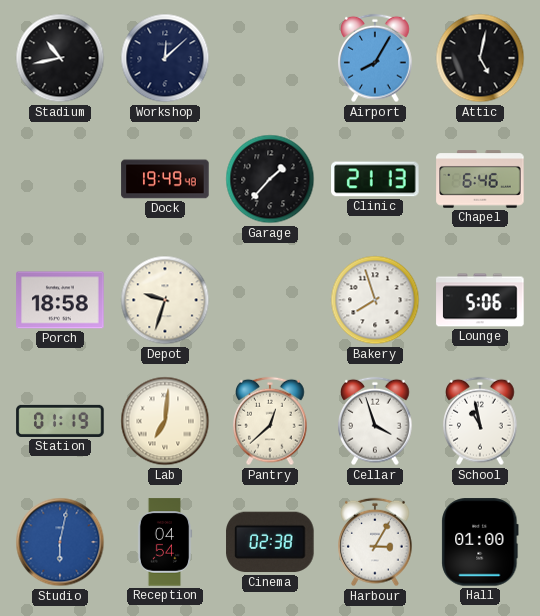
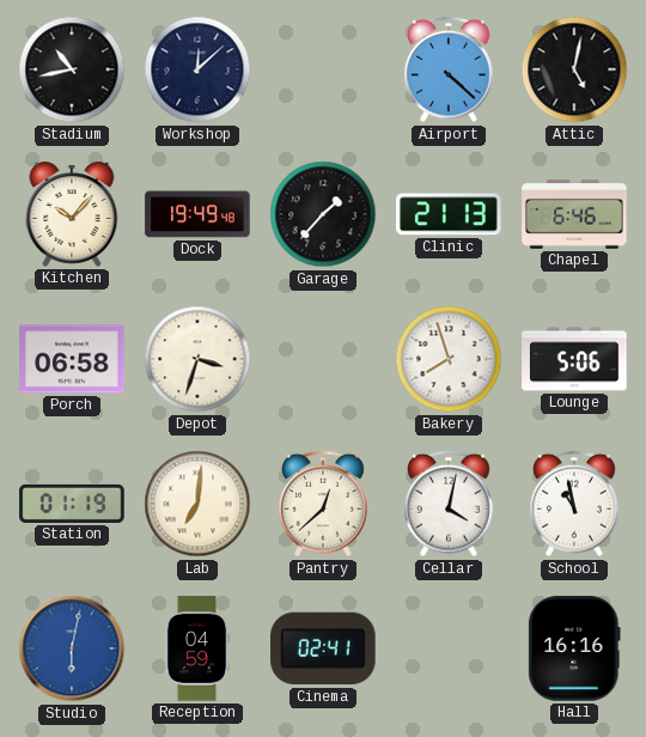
Airport: 8:05 -> 4:22 (449, 69)
Kitchen: none -> 10:07 (72, 215)
Porch: 18:58 -> 06:58 (72, 359)
Depot: 9:33 -> 3:33 (197, 359)
Cellar: 3:57 -> 4:02 (449, 504)
Reception: 04:54 -> 04:59 (197, 648)
Cinema: 02:38 -> 02:41 (323, 648)
Harbour: 3:05 -> none (375, 542)
Hall: 01:00 -> 16:16 (574, 648)
